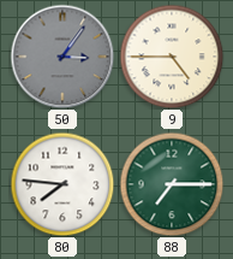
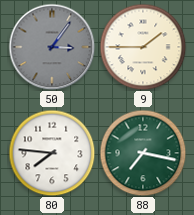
9: 4:45 -> 1:45 (143, 47)
88: 7:15 -> 7:17 (143, 153)
